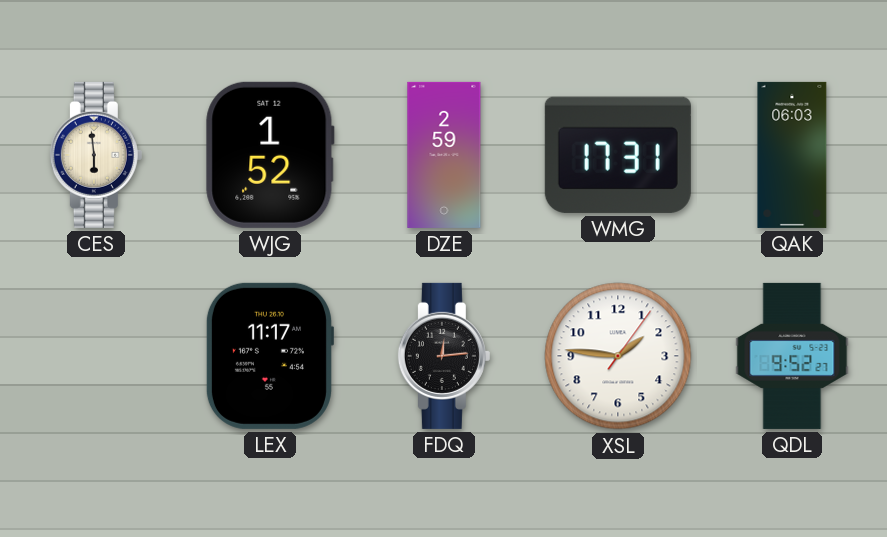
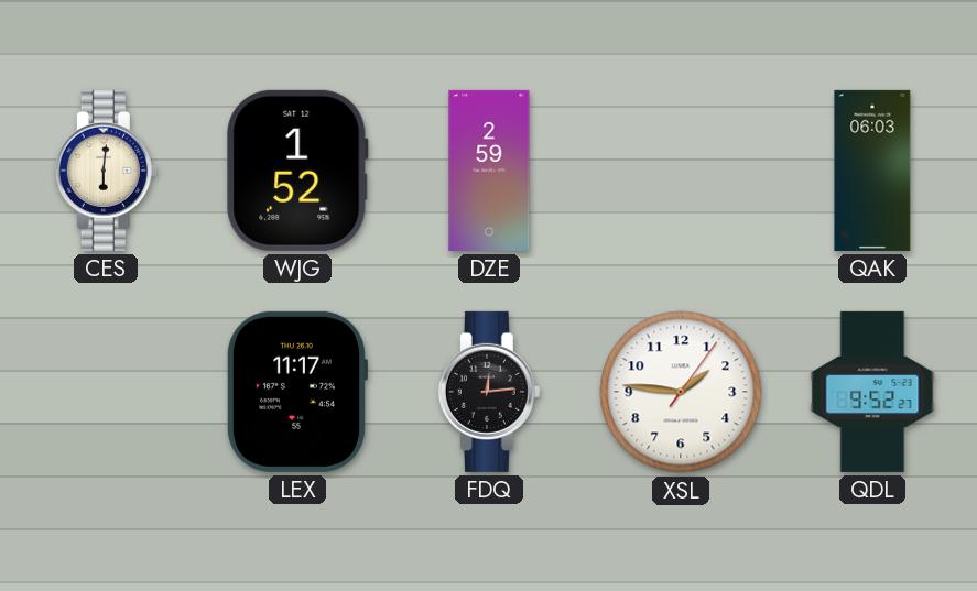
CES: 5:59 -> 6:01 (106, 171)
WMG: 17:31 -> none (618, 155)
